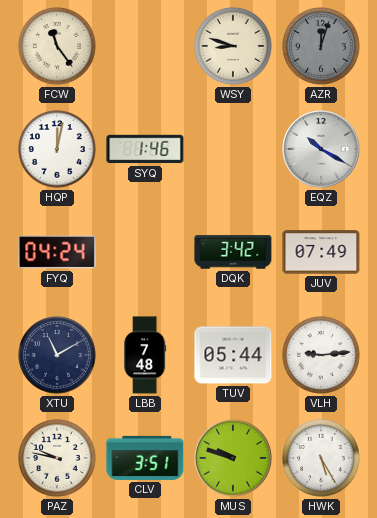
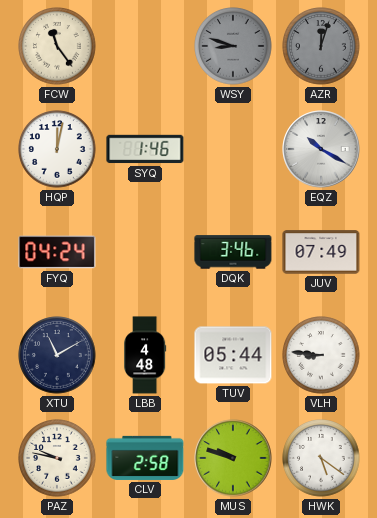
WSY dial: cream -> grey (233, 46)
DQK: 3:42 -> 3:46 (233, 252)
LBB: 7:48 -> 4:48 (145, 355)
VLH: 9:14 -> 8:46 (321, 355)
CLV: 3:51 -> 2:58 (145, 458)
HWK: 5:25 -> 5:21 (321, 458)
